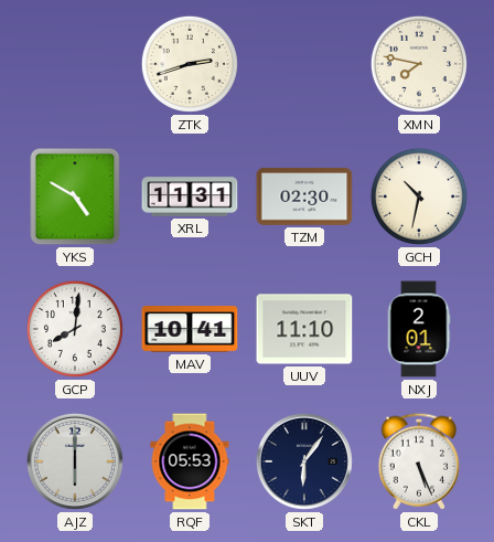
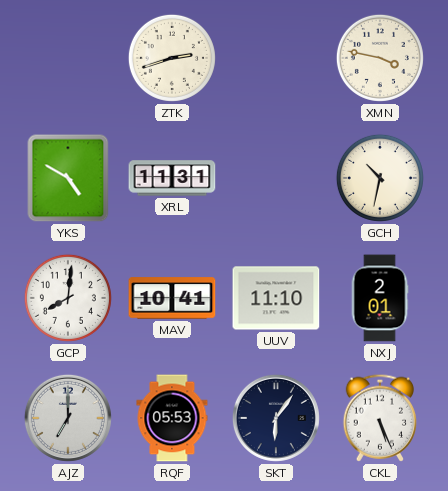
XMN: 7:47 -> 3:47 (380, 58)
TZM: 02:30 -> none (304, 196)
AJZ: 6:00 -> 7:00 (68, 418)
